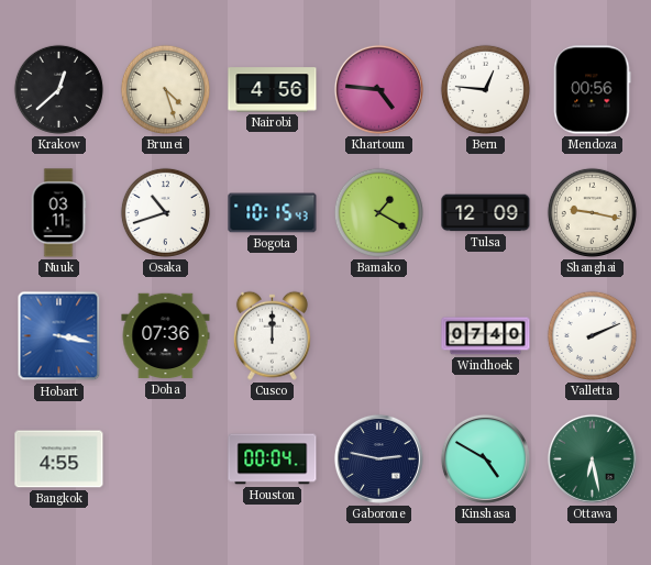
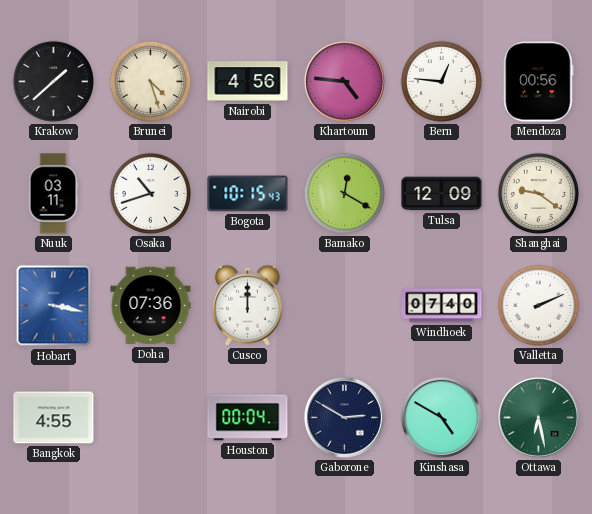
Krakow: 12:38 -> 1:38 (53, 81)
Bamako: 1:20 -> 12:20 (344, 193)
Shanghai: 9:17 -> 9:21 (538, 193)
Gaborone: 2:47 -> 2:50 (344, 417)
